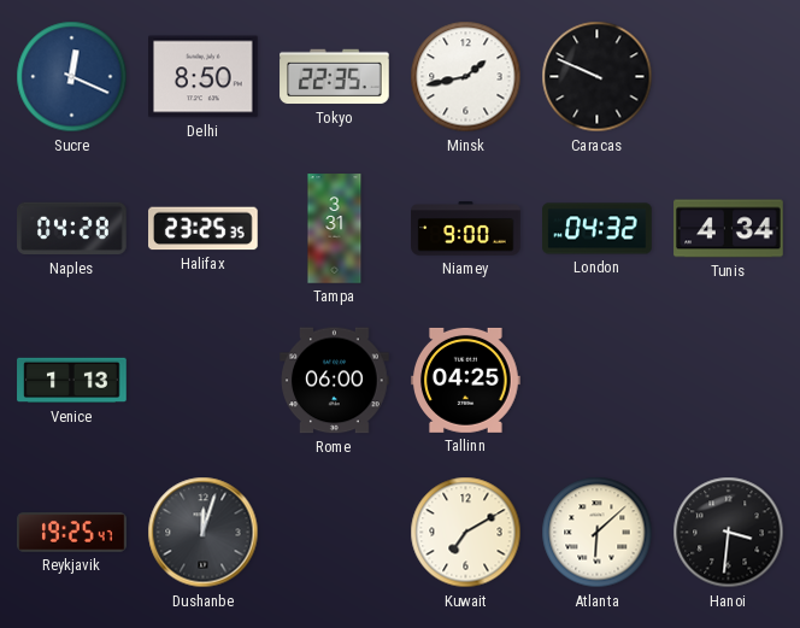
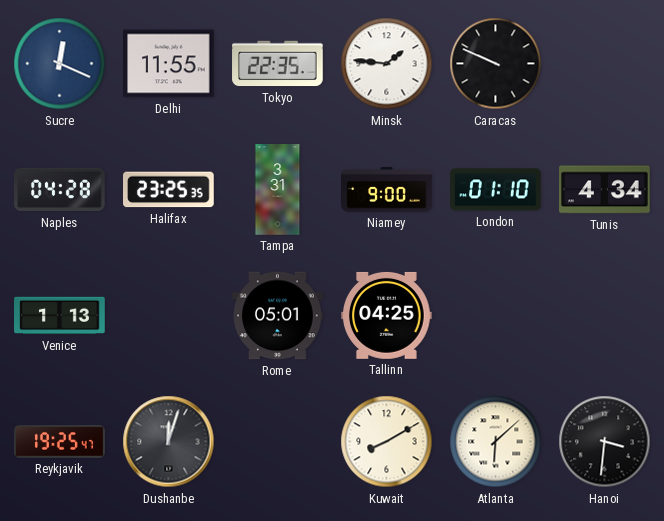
Delhi: 8:50 -> 11:55 (169, 64)
Minsk: 1:43 -> 1:46 (387, 64)
London: 04:32 -> 01:10 (496, 190)
Rome: 06:00 -> 05:01 (278, 316)
Kuwait: 7:10 -> 8:10 (387, 442)
